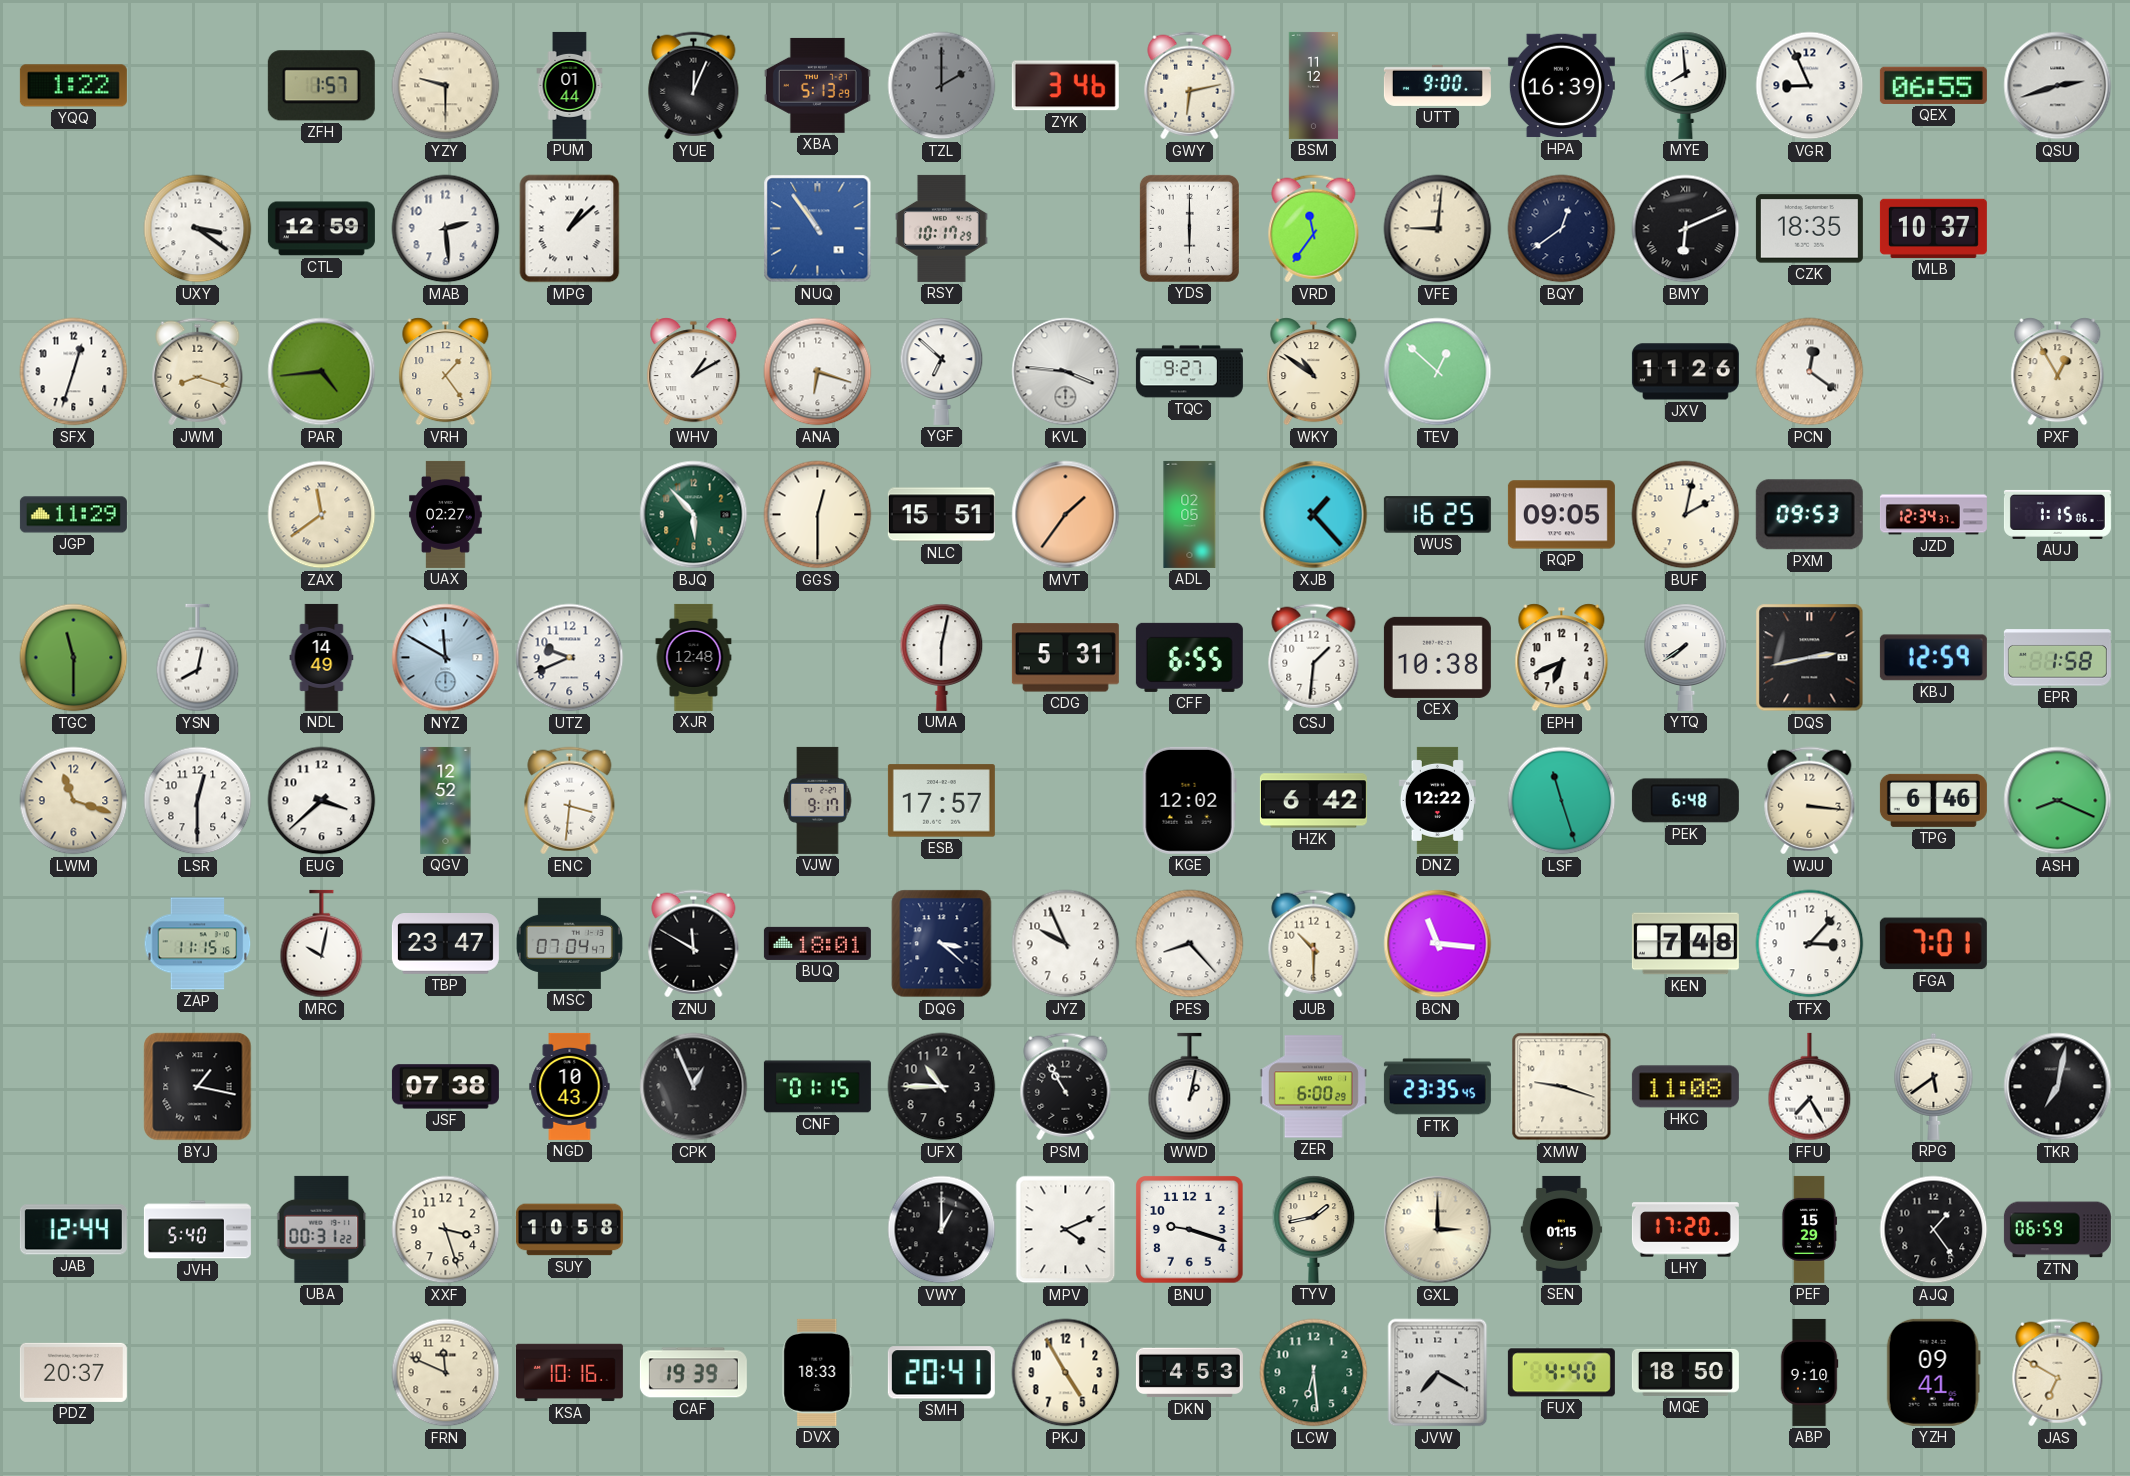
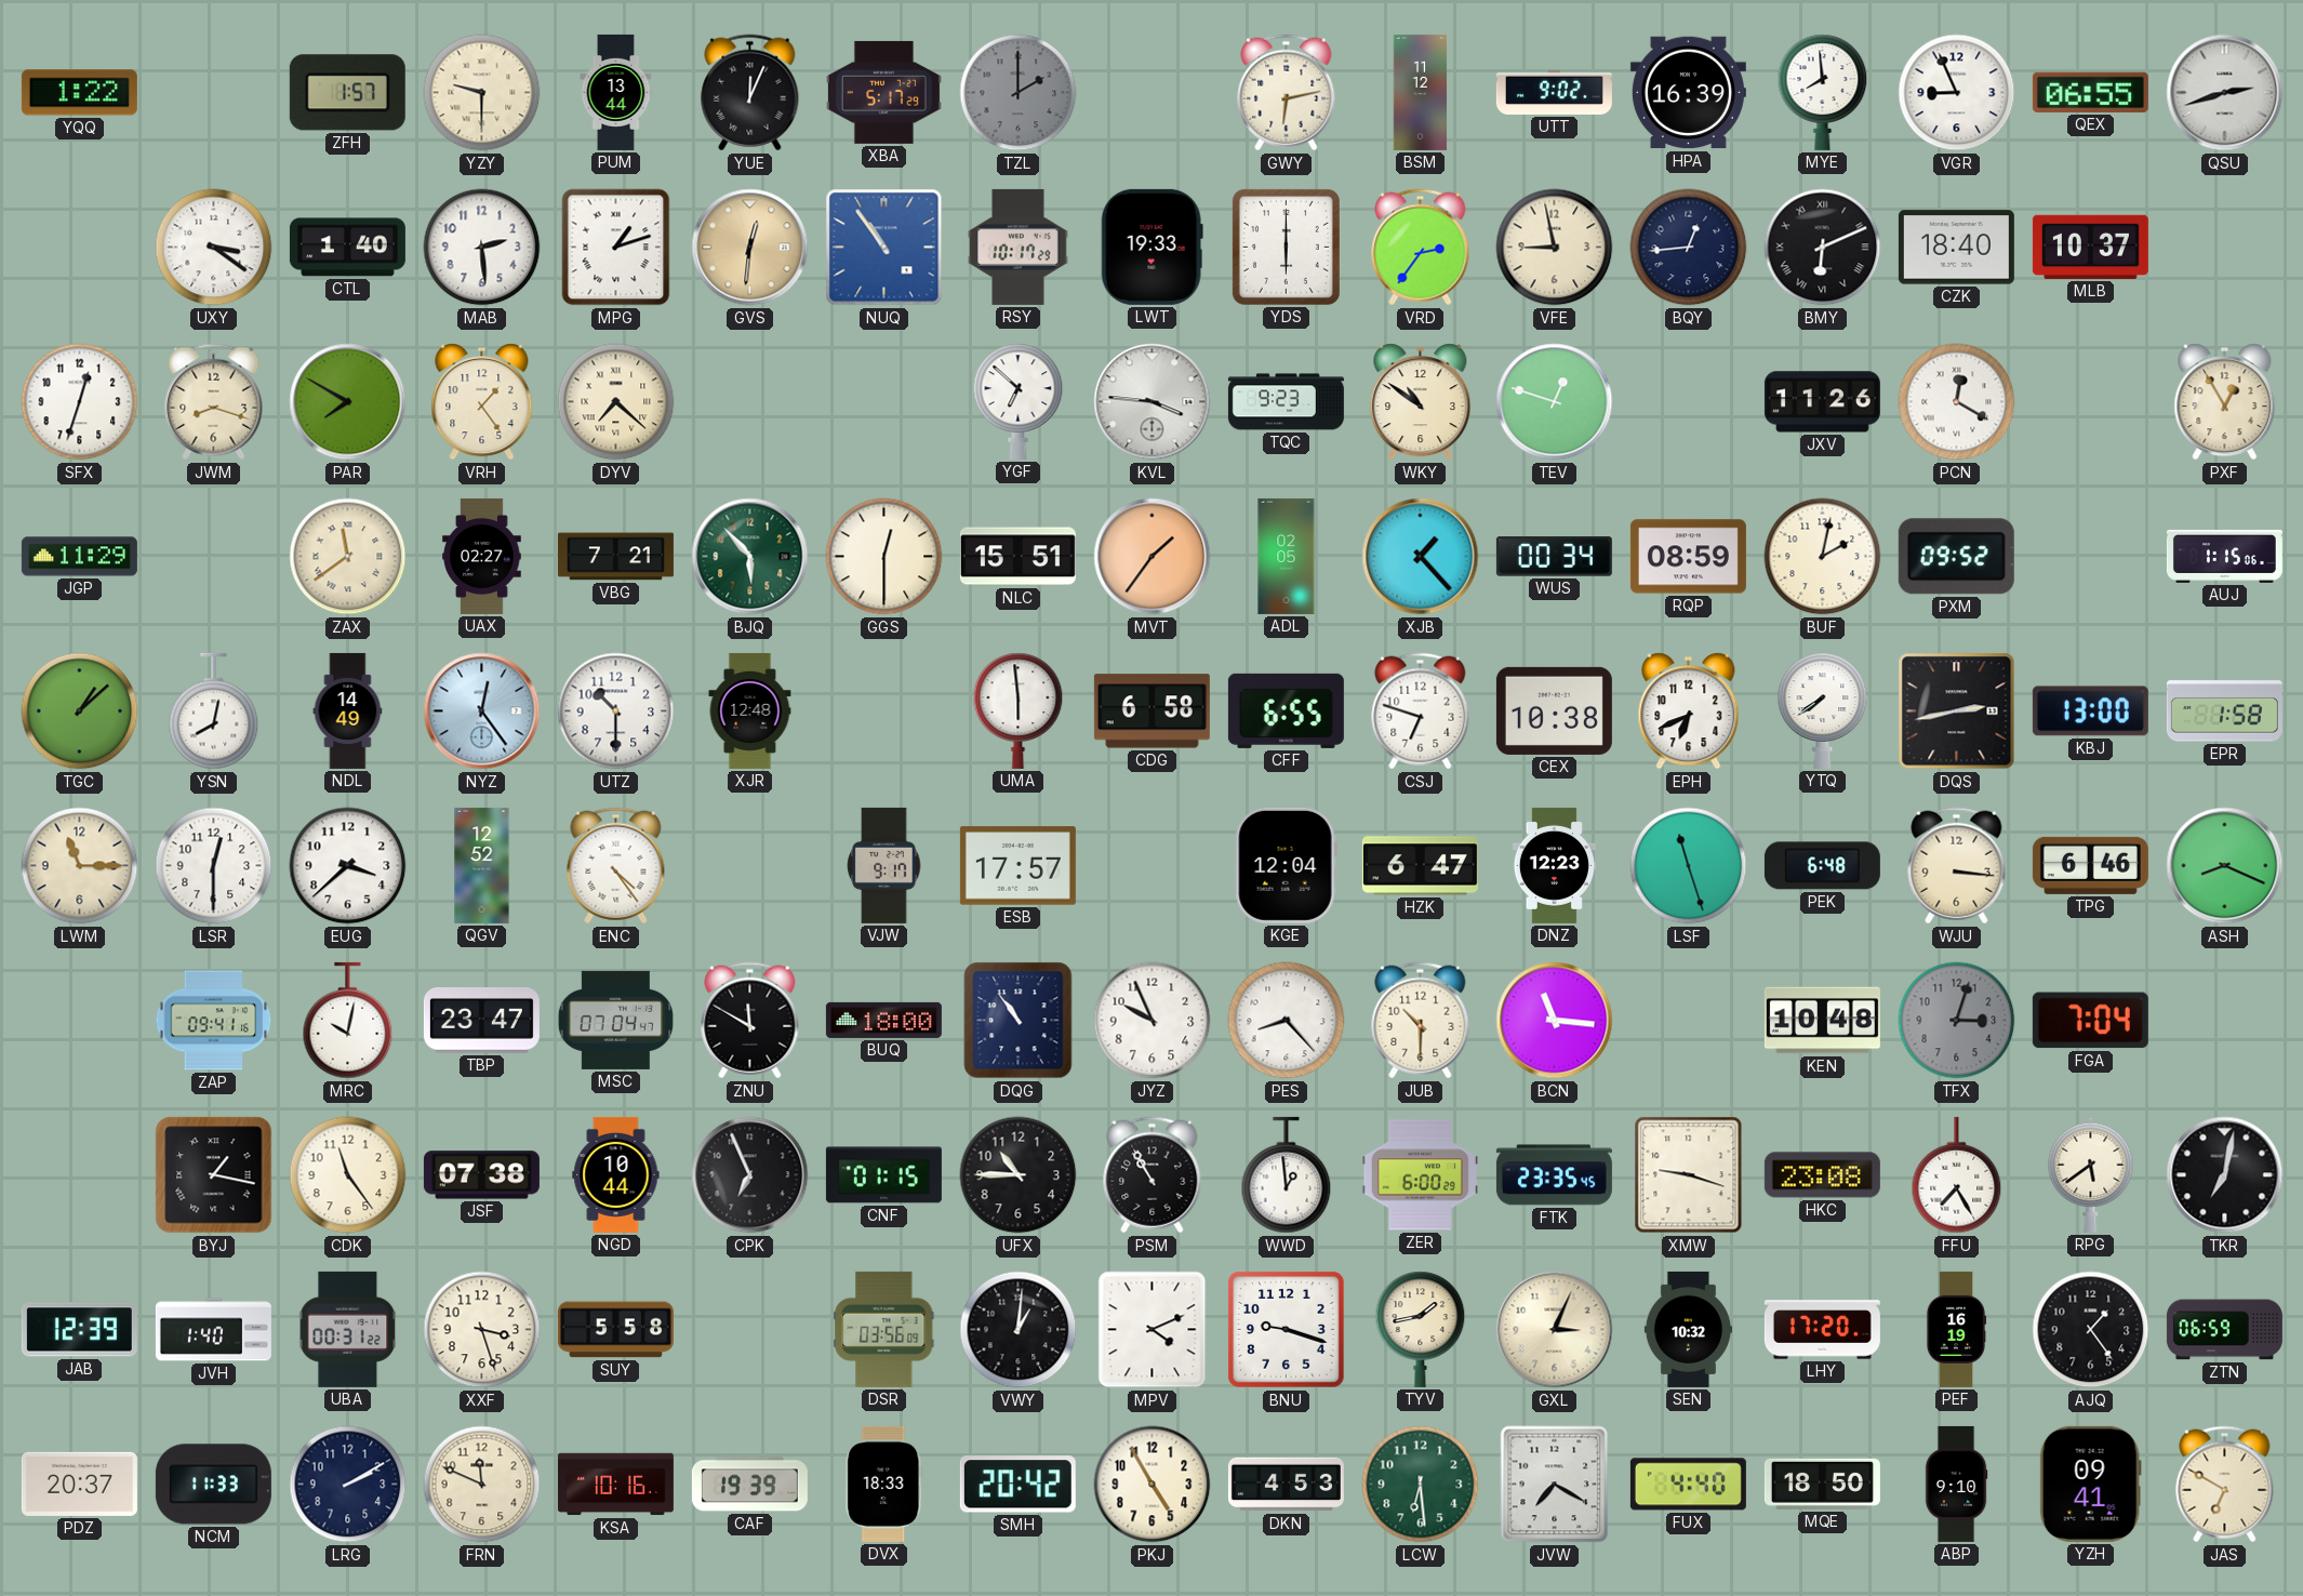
PUM: 01:44 -> 13:44 (616, 92)
XBA: 5:13 -> 5:17 (883, 92)
ZYK: 3:46 -> none (1065, 86)
UTT: 9:00 -> 9:02 (1554, 92)
CTL: 12:59 -> 1:40 (347, 248)
MPG: 1:08 -> 1:12 (616, 248)
GVS: none -> 12:31 (750, 248)
LWT: none -> 19:33 (1151, 247)
VRD: 11:36 -> 2:36 (1421, 248)
VFE: 9:01 -> 8:58 (1555, 248)
BQY: 12:39 -> 12:44 (1689, 248)
CZK: 18:35 -> 18:40 (1956, 248)
PAR: 4:44 -> 7:50 (348, 402)
DYV: none -> 7:22 (616, 402)
WHV: 1:10 -> none (694, 372)
ANA: 6:18 -> none (818, 372)
TQC: 9:27 -> 9:23 (1286, 402)
TEV: 12:52 -> 12:48 (1555, 402)
PCN: 12:21 -> 12:20 (1957, 402)
VBG: none -> 7:21 (615, 557)
WUS: 16:25 -> 00:34 (1554, 557)
RQP: 09:05 -> 08:59 (1688, 557)
PXM: 09:53 -> 09:52 (1956, 557)
JZD: 12:34 -> none (1933, 515)
TGC: 11:30 -> 1:08 (80, 711)
NYZ: 11:50 -> 12:24 (482, 711)
UTZ: 9:41 -> 10:30 (616, 711)
UMA: 6:02 -> 5:59 (1019, 710)
CDG: 5:31 -> 6:58 (1151, 711)
CSJ: 1:31 -> 6:48 (1421, 711)
KBJ: 12:59 -> 13:00 (2090, 711)
LWM: 11:18 -> 11:15 (80, 866)
ENC: 3:31 -> 4:24 (616, 866)
KGE: 12:02 -> 12:04 (1286, 865)
HZK: 6:42 -> 6:47 (1420, 866)
DNZ: 12:22 -> 12:23 (1554, 865)
ZAP: 11:15 -> 09:41 (214, 1021)
BUQ: 18:01 -> 18:00 (883, 1020)
DQG: 3:22 -> 10:54 (1019, 1021)
KEN: 7:48 -> 10:48 (1822, 1021)
TFX: 3:07 -> 3:03 (1957, 1021)
TFX dial: white -> grey (1957, 1021)
FGA: 7:01 -> 7:04 (2090, 1021)
CDK: none -> 11:24 (348, 1175)
NGD: 10:43 -> 10:44 (616, 1174)
CPK: 12:56 -> 6:56 (750, 1175)
WWD: 1:02 -> 12:59 (1287, 1175)
HKC: 11:08 -> 23:08 (1822, 1175)
JAB: 12:44 -> 12:39 (79, 1330)
JVH: 5:40 -> 1:40 (213, 1330)
SUY: 10:58 -> 5:58 (615, 1330)
DSR: none -> 03:56 (884, 1329)
VWY: 1:00 -> 1:01 (1019, 1330)
GXL: 3:00 -> 3:04 (1555, 1330)
SEN: 01:15 -> 10:32 (1688, 1329)
PEF: 15:29 -> 16:19 (1956, 1329)
NCM: none -> 11:33 (213, 1485)
LRG: none -> 2:10 (348, 1485)
SMH: 20:41 -> 20:42 (1017, 1485)
